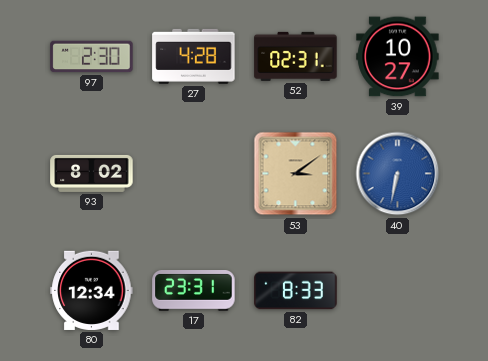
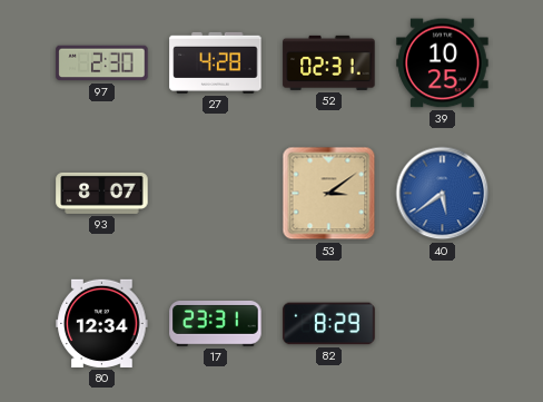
39: 10:27 -> 10:25 (443, 63)
93: 8:02 -> 8:07 (102, 193)
40: 6:32 -> 5:39 (443, 194)
82: 8:33 -> 8:29 (329, 324)
